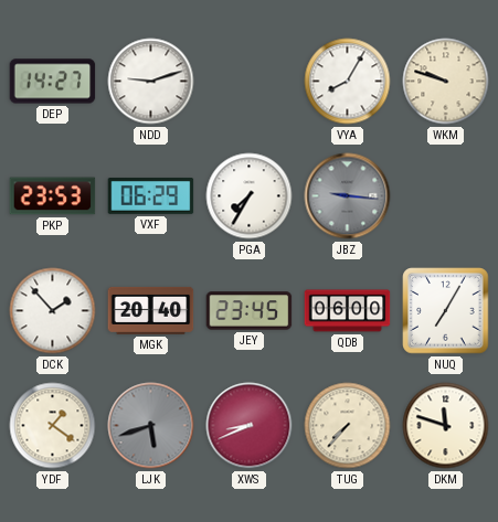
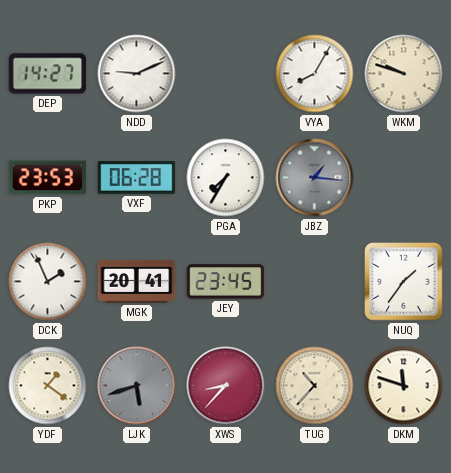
NDD: 9:12 -> 9:11 (137, 74)
VXF: 06:29 -> 06:28 (137, 178)
JBZ: 9:16 -> 1:16 (315, 178)
DCK: 1:53 -> 1:56 (48, 282)
MGK: 20:40 -> 20:41 (137, 281)
QDB: 06:00 -> none (348, 311)
NUQ: 7:05 -> 1:36 (404, 282)
XWS: 8:41 -> 8:37 (226, 386)
TUG: 7:37 -> 10:37 (315, 386)
